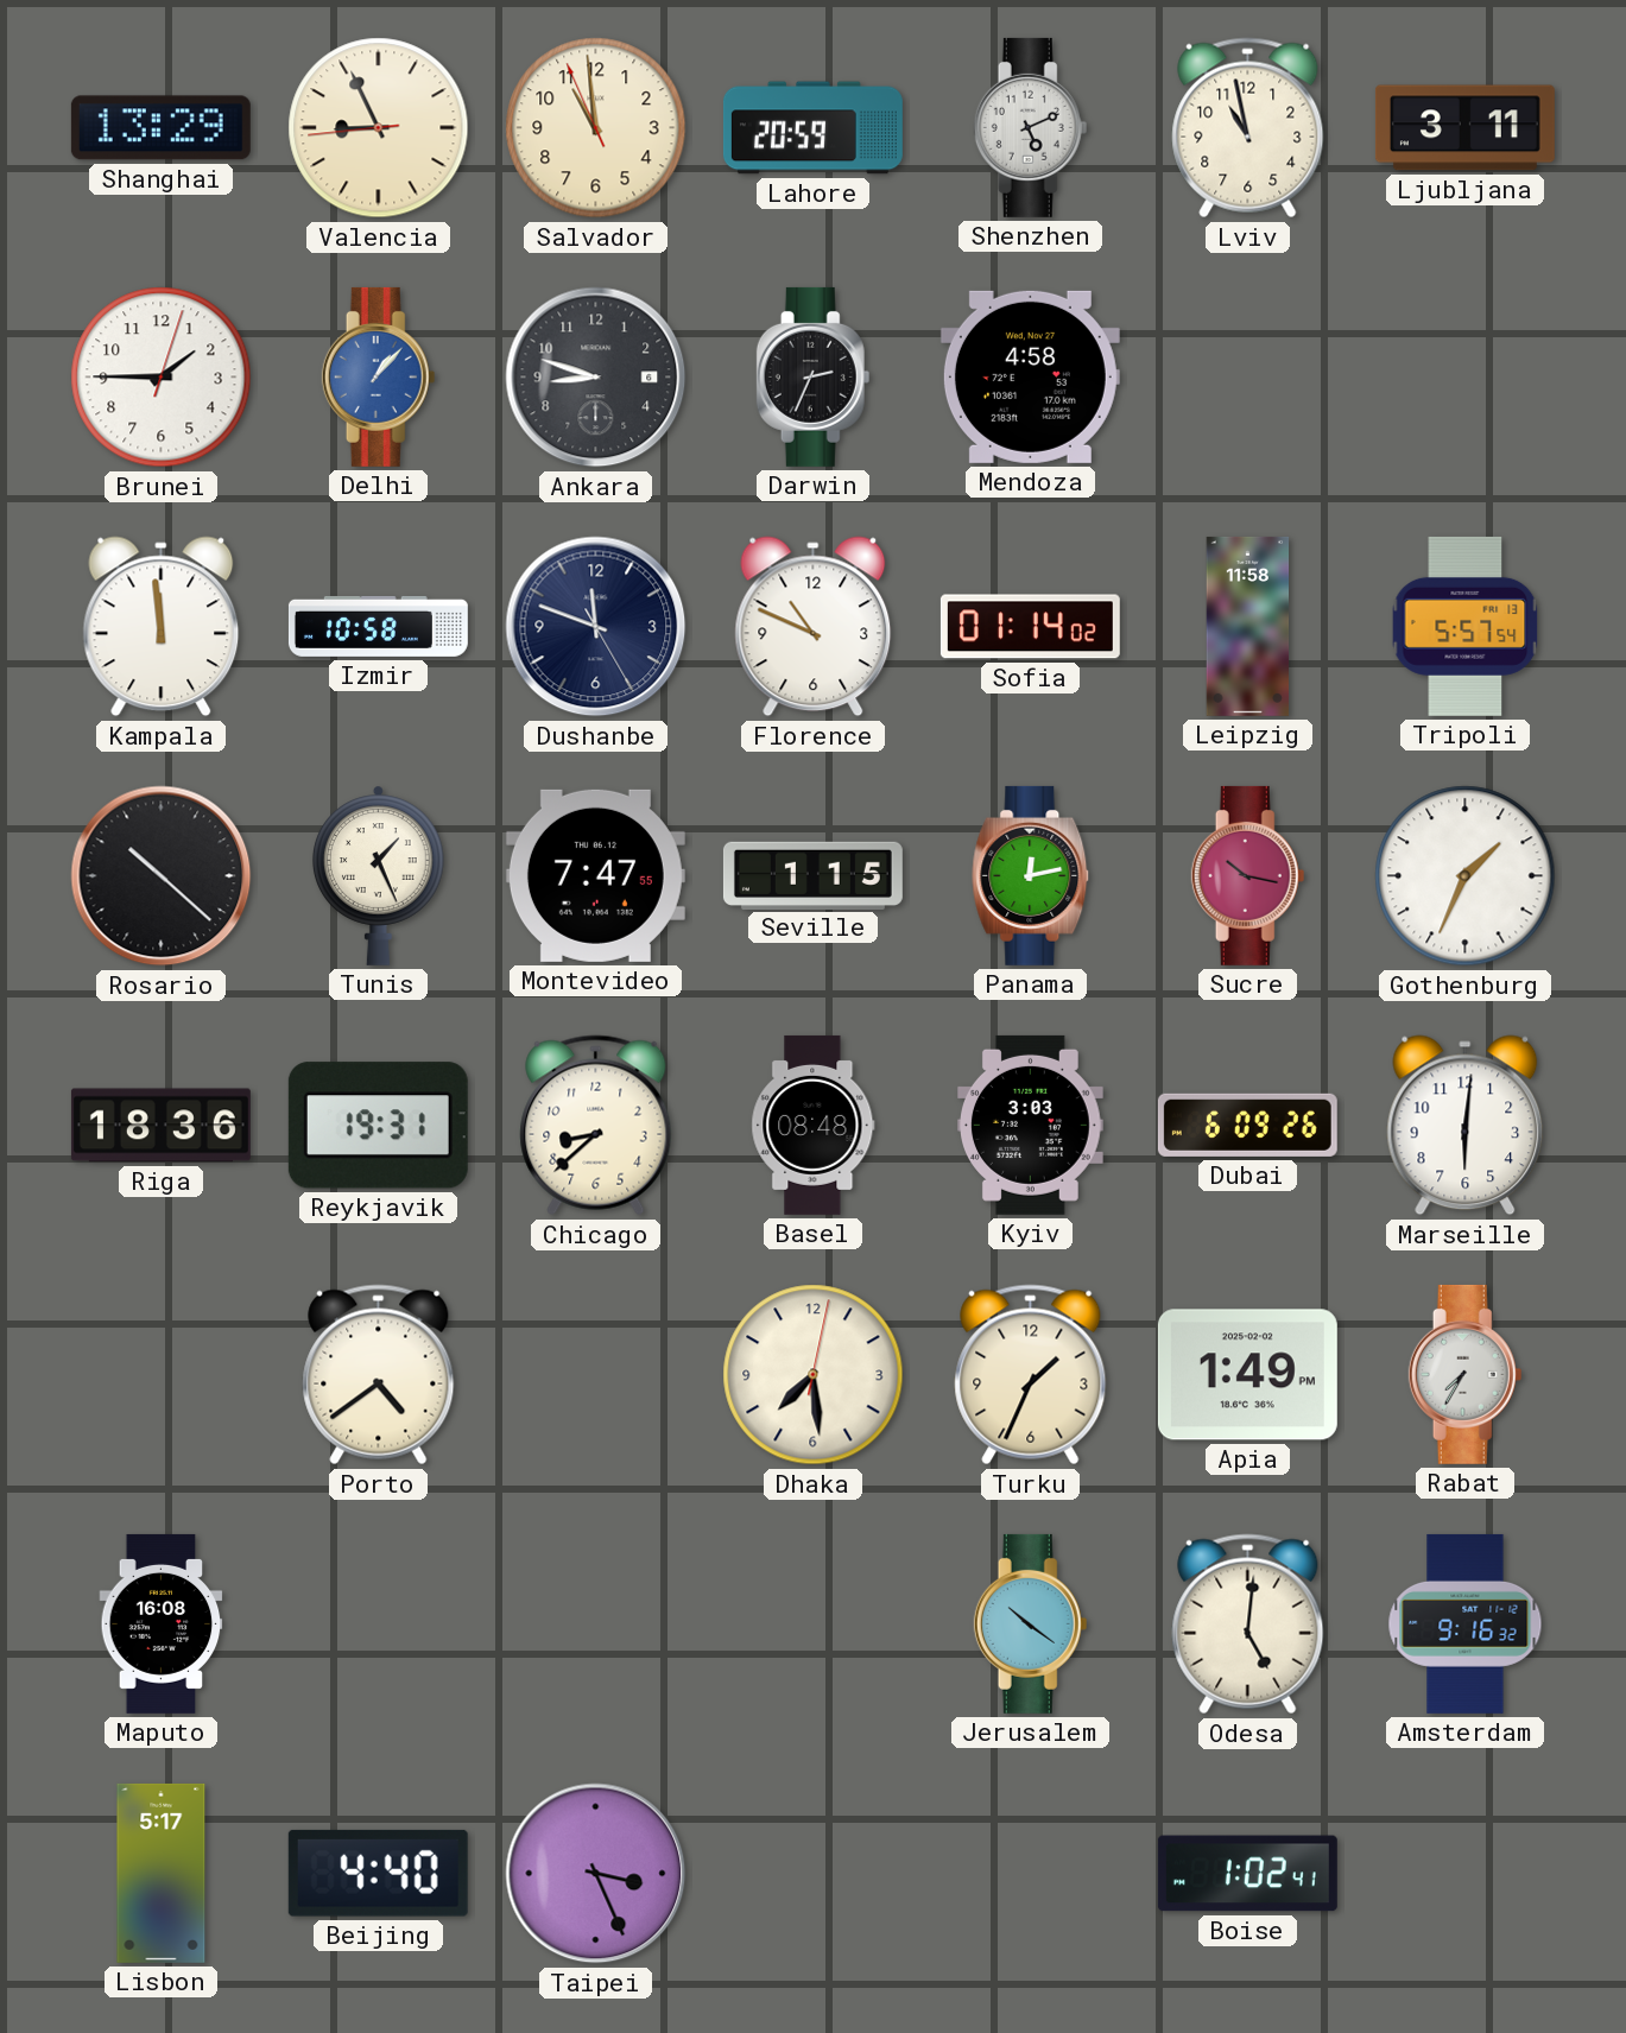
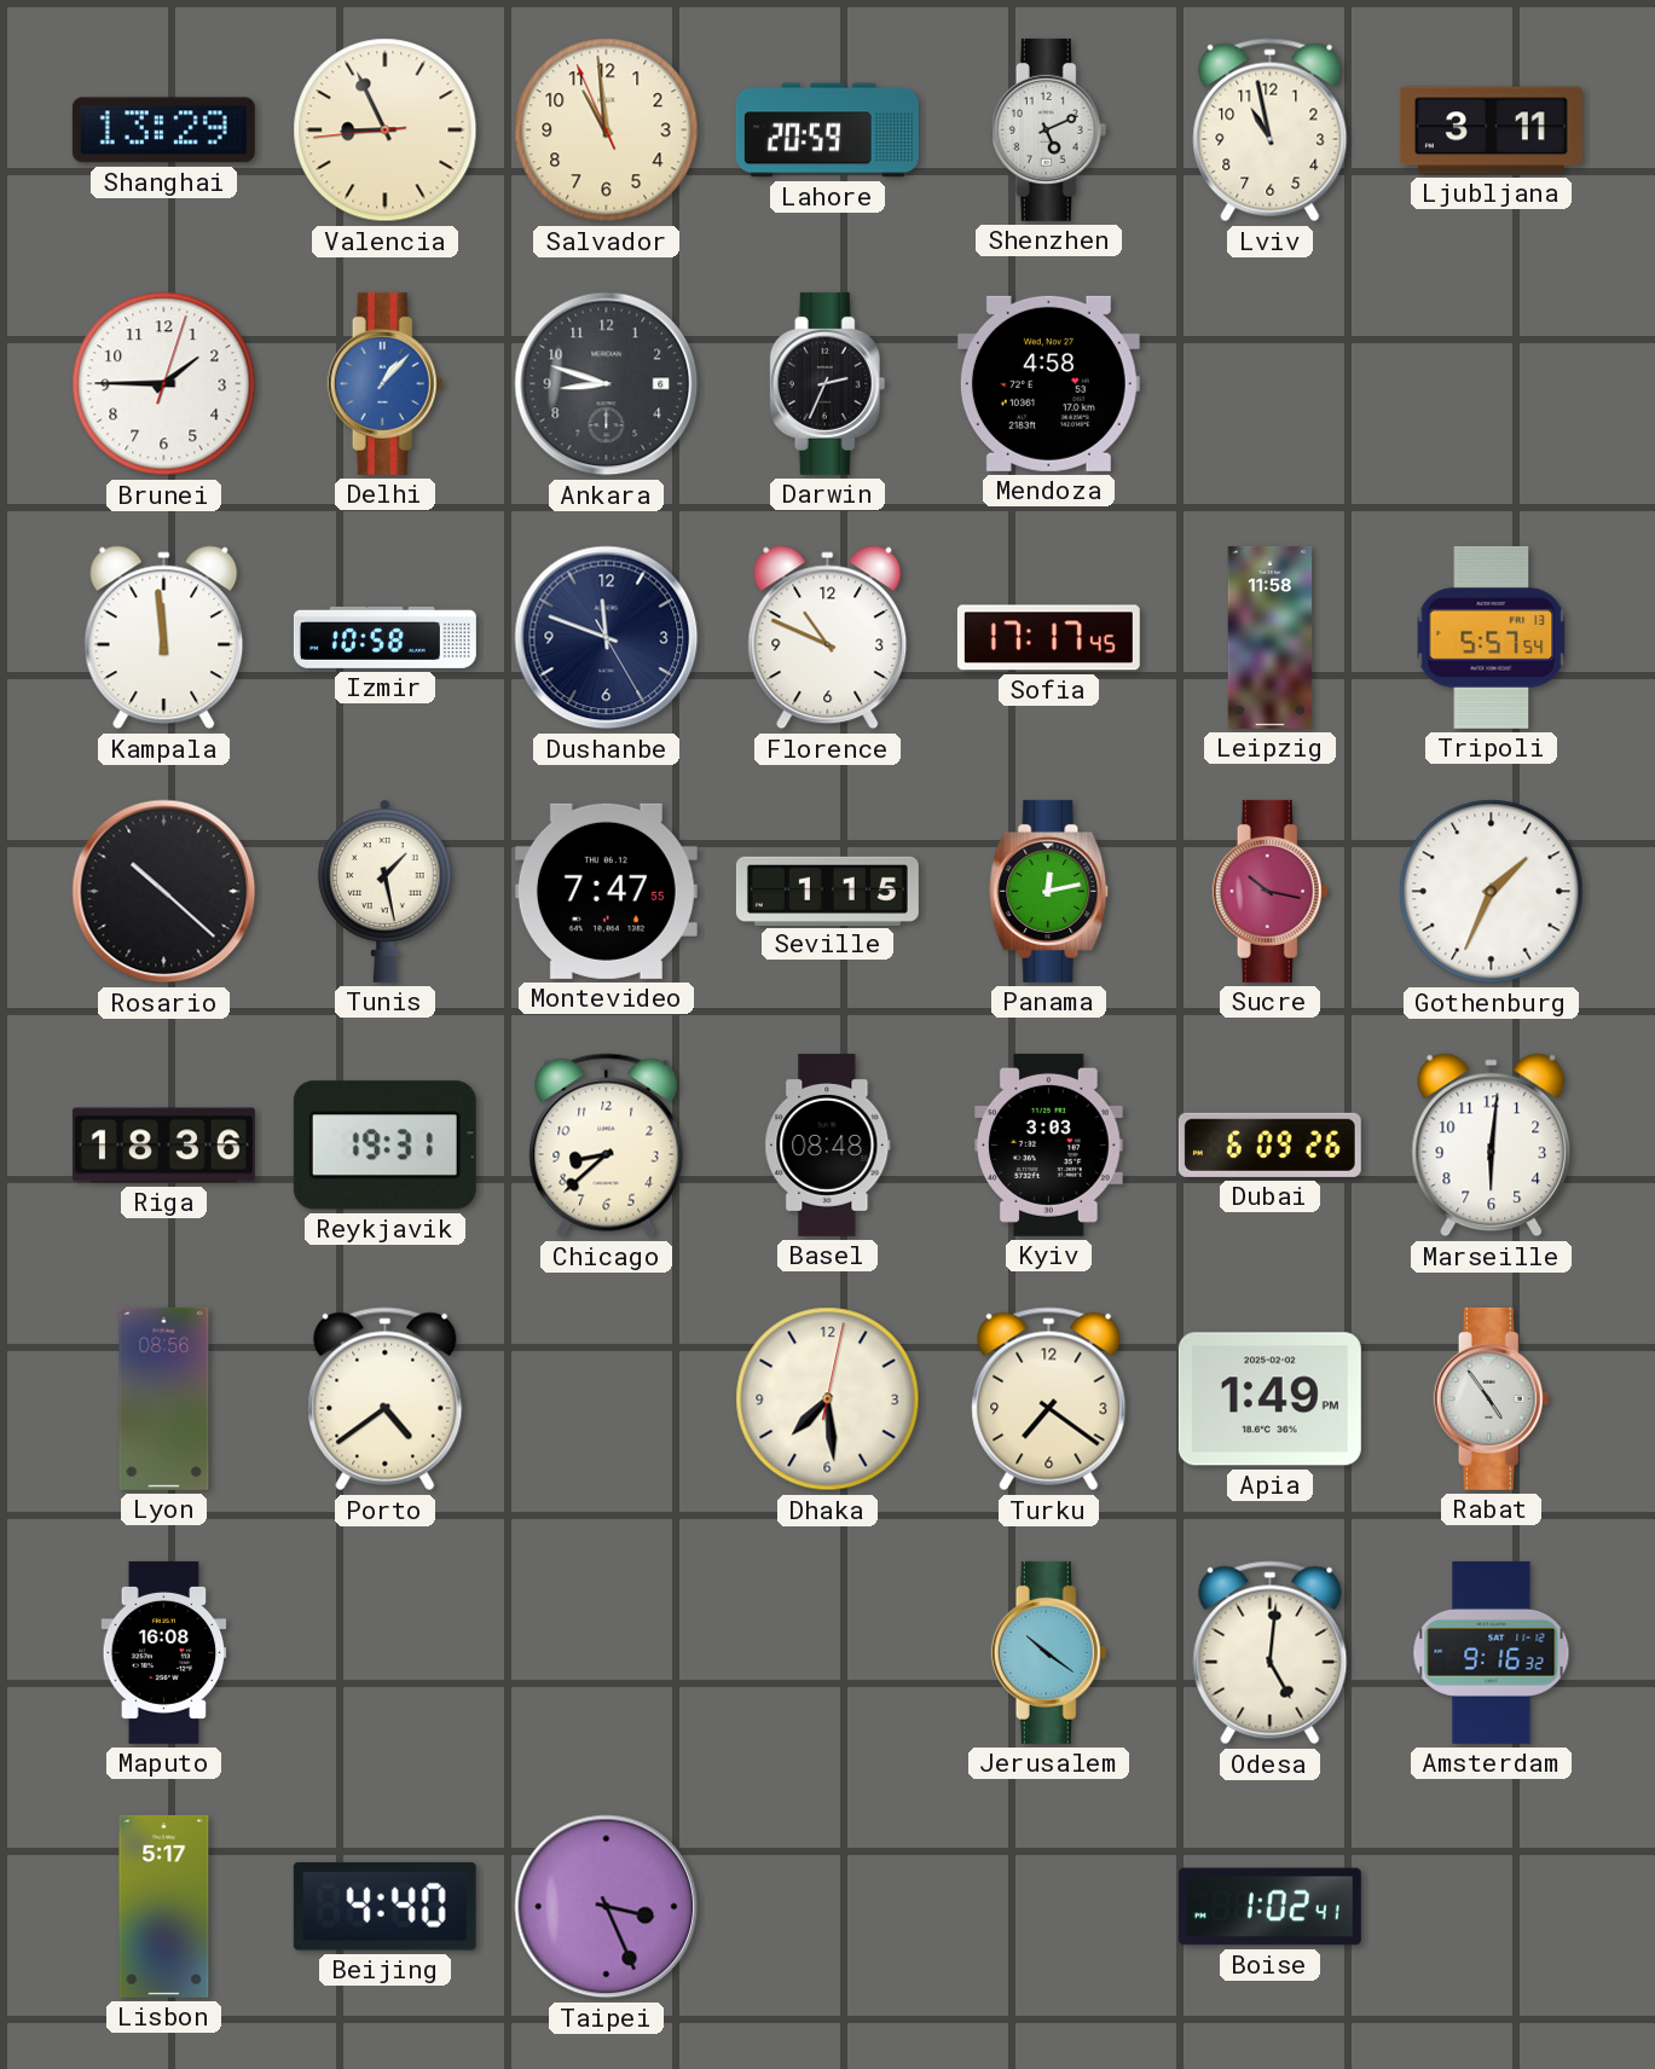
Sofia: 01:14 -> 17:17 (1048, 638)
Tunis: 1:26 -> 1:28 (384, 891)
Lyon: none -> 08:56 (164, 1398)
Turku: 1:34 -> 7:21 (1049, 1399)
Rabat: 7:35 -> 4:54 (1492, 1398)
